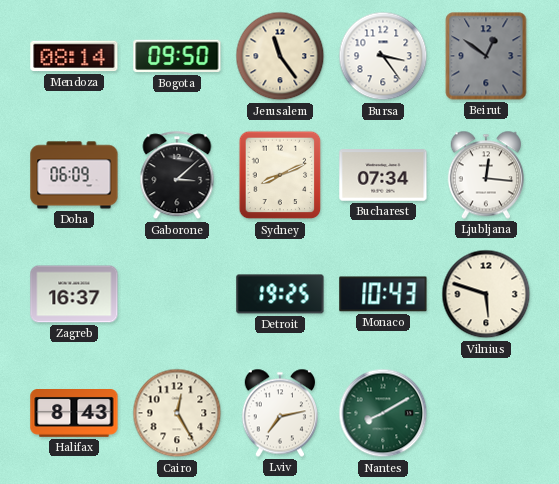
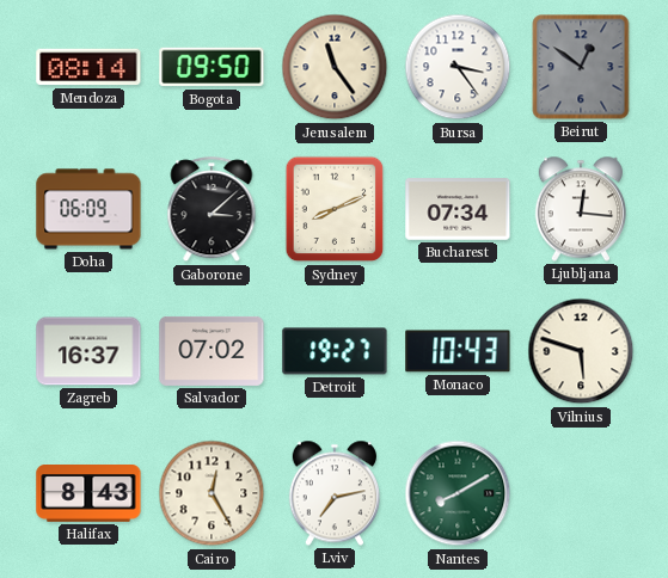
Salvador: none -> 07:02 (212, 351)
Detroit: 19:25 -> 19:27 (335, 351)
